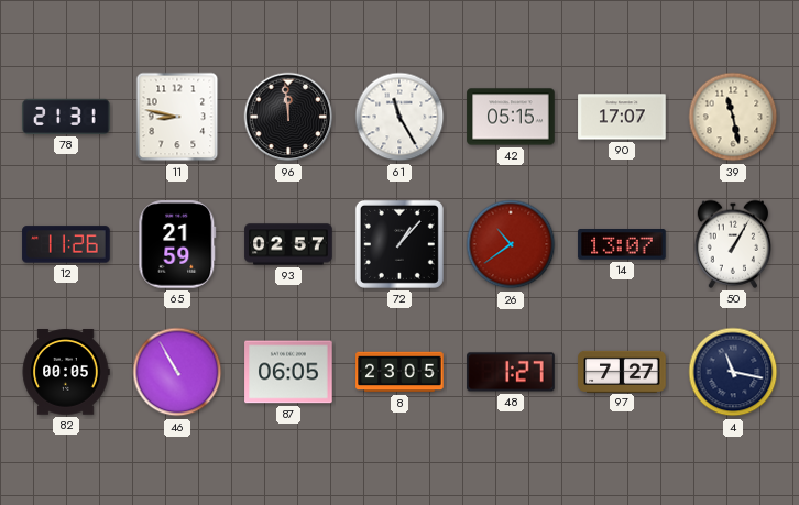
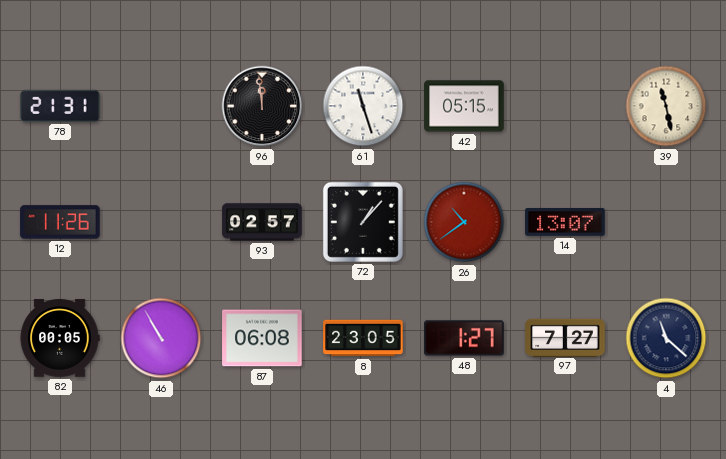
11: 8:47 -> none (177, 117)
61: 11:25 -> 11:27 (363, 106)
90: 17:07 -> none (622, 117)
65: 21:59 -> none (177, 244)
50: 1:05 -> none (733, 244)
87: 06:05 -> 06:08 (262, 338)
4: 11:17 -> 11:22 (666, 338)
